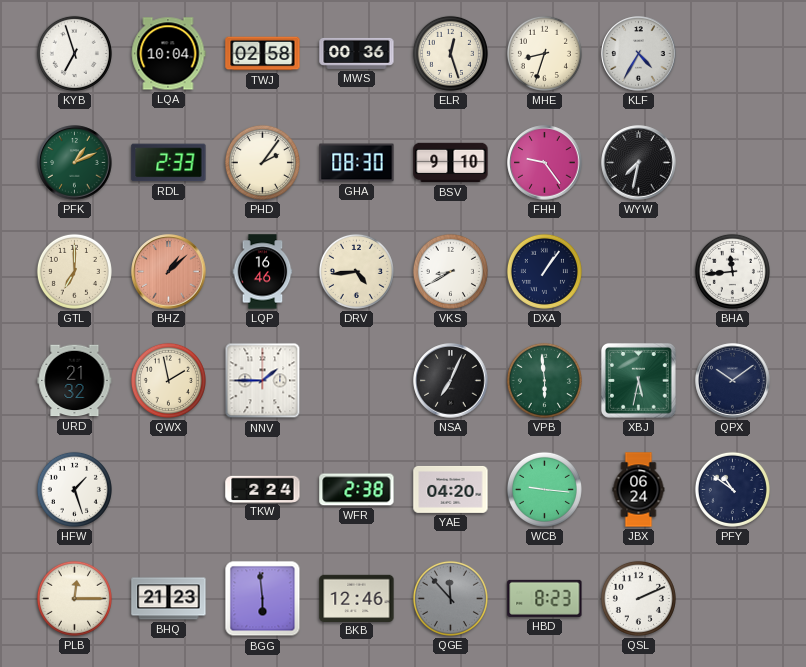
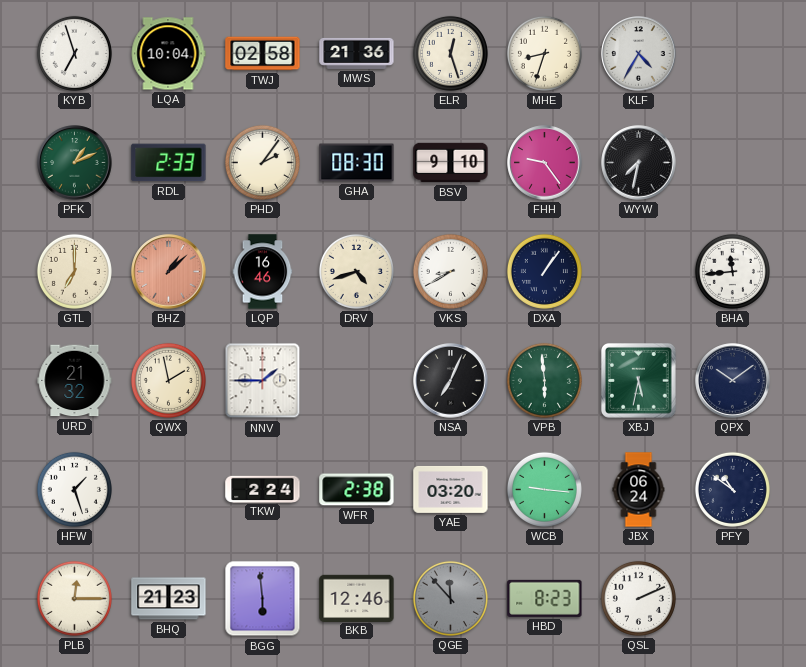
MWS: 00:36 -> 21:36 (357, 53)
DRV: 4:44 -> 4:42 (356, 271)
YAE: 04:20 -> 03:20 (451, 489)
